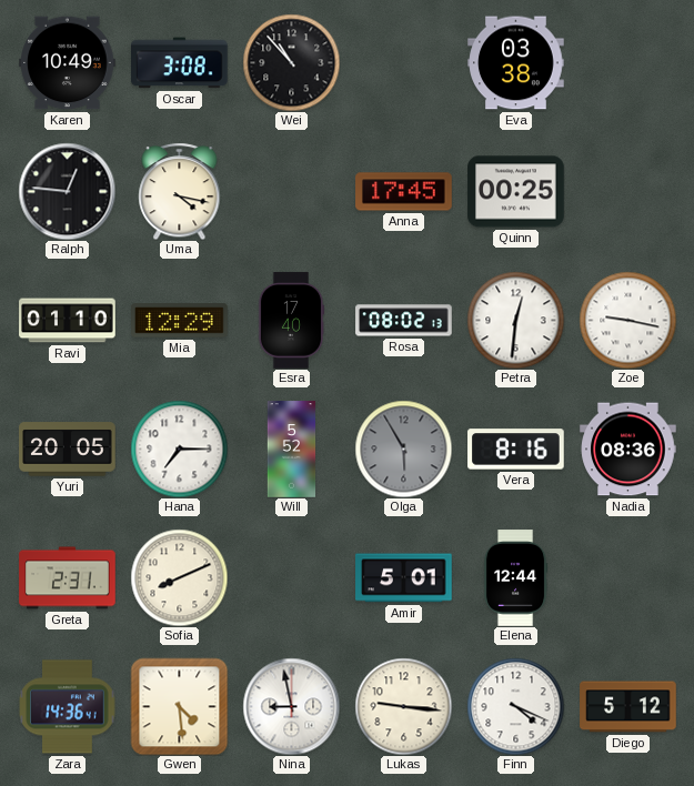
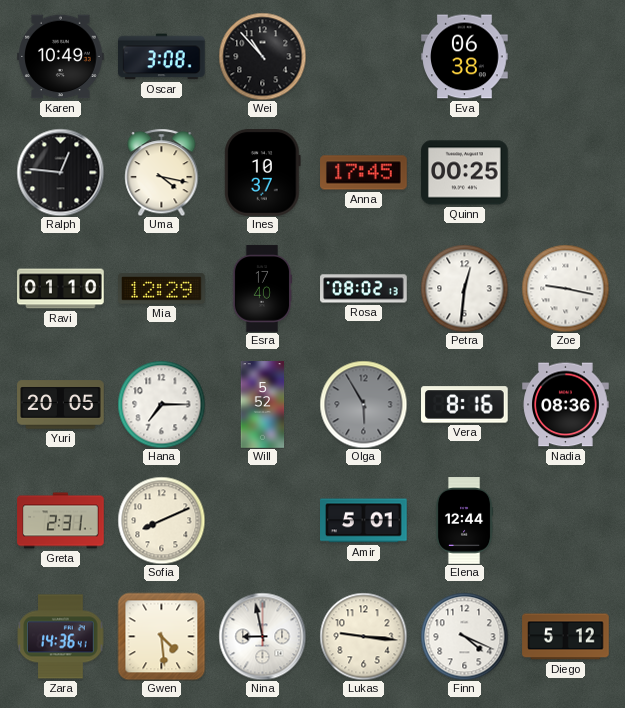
Eva: 03:38 -> 06:38 (465, 57)
Ines: none -> 10:37 (263, 173)
